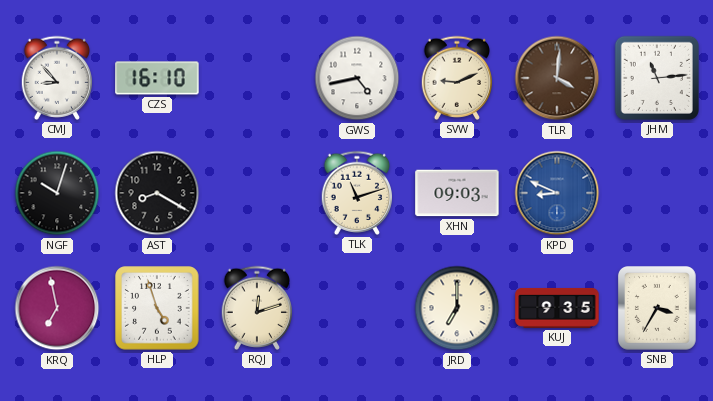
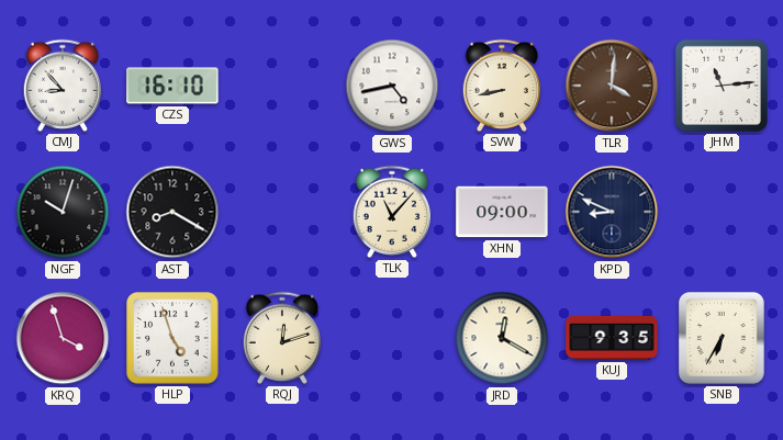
SVW: 9:11 -> 8:43 (501, 86)
TLK: 11:12 -> 11:07 (391, 212)
XHN: 09:03 -> 09:00 (502, 212)
KPD dial: blue -> navy (612, 212)
KRQ: 6:58 -> 3:57 (63, 338)
JRD: 7:00 -> 12:20 (502, 338)
SNB: 3:35 -> 6:35 (722, 339)
